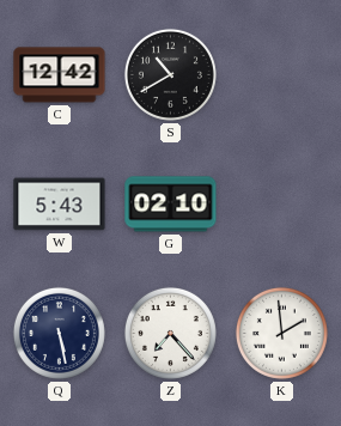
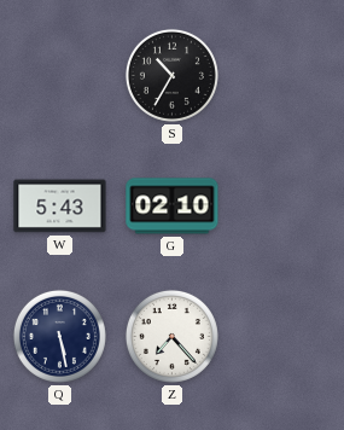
C: 12:42 -> none (60, 75)
S: 10:40 -> 10:35 (171, 75)
K: 1:59 -> none (281, 333)
